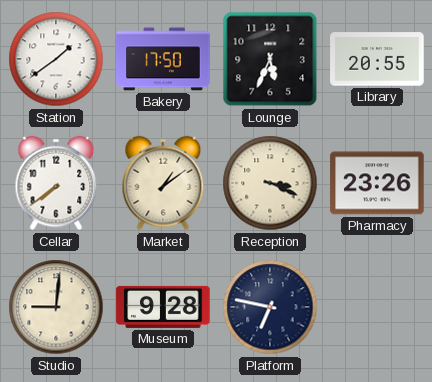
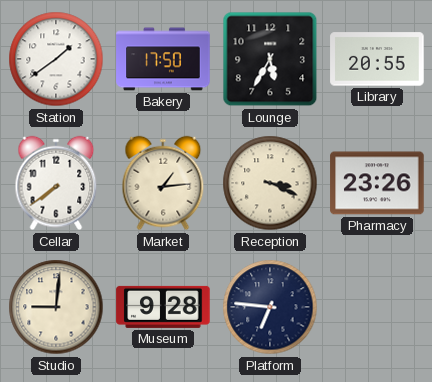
Lounge: 5:34 -> 5:35 (270, 59)
Market: 1:09 -> 1:14 (163, 183)
Platform: 6:47 -> 6:46 (270, 307)
